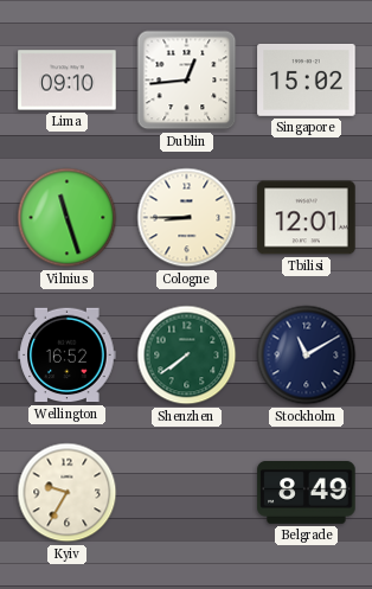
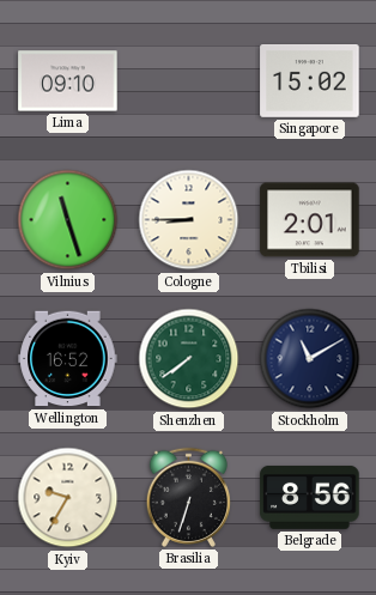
Dublin: 12:44 -> none (187, 81)
Tbilisi: 12:01 -> 2:01 (310, 220)
Brasilia: none -> 6:33 (188, 497)
Belgrade: 8:49 -> 8:56 (310, 498)
